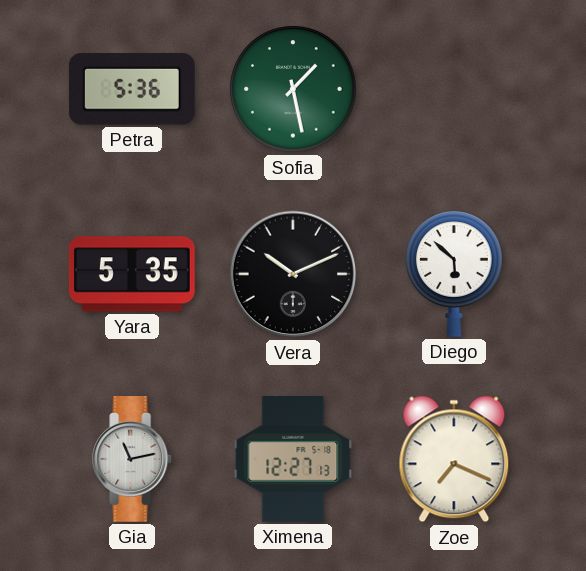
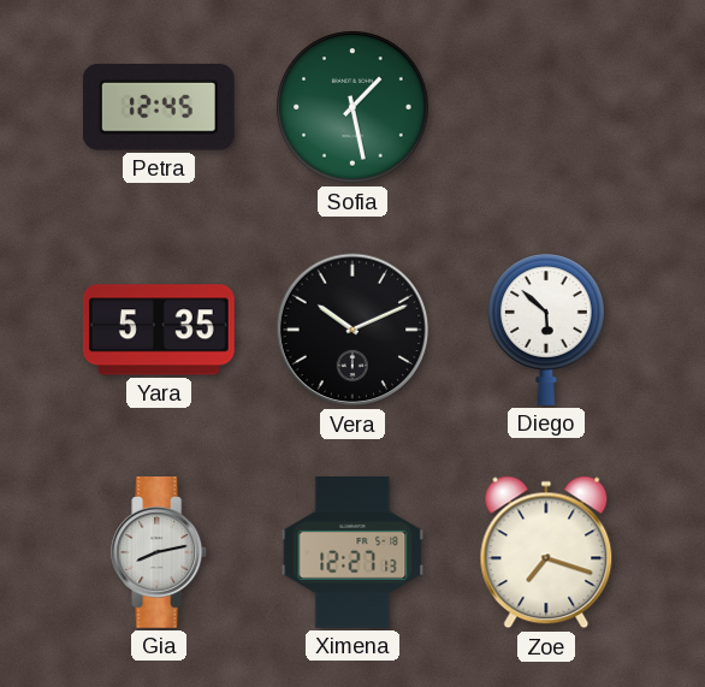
Petra: 5:36 -> 12:45 (159, 107)
Gia: 11:13 -> 8:13 (160, 553)
Zoe: 7:19 -> 7:18 (546, 552)
